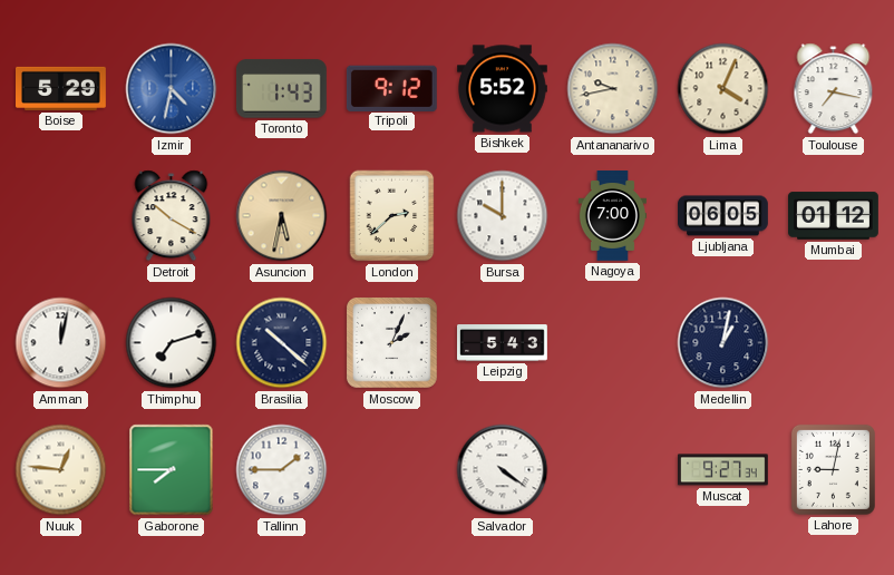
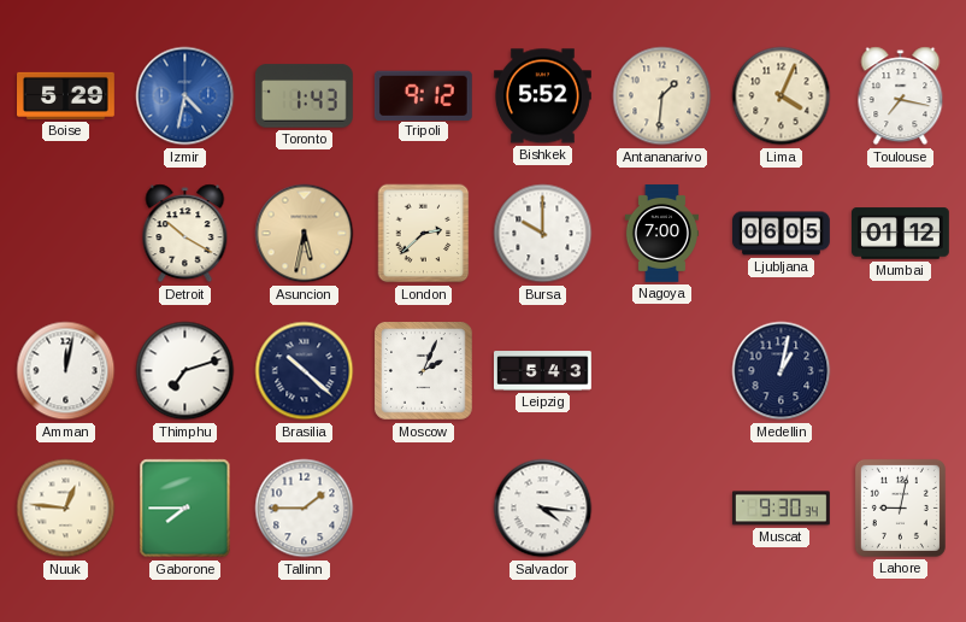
Antananarivo: 9:43 -> 1:31 (662, 96)
Salvador: 4:21 -> 4:16 (543, 509)
Muscat: 9:27 -> 9:30 (782, 509)
